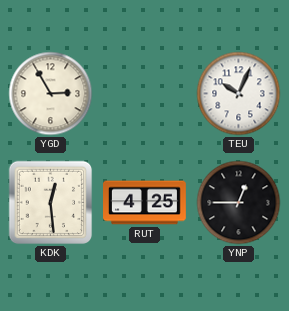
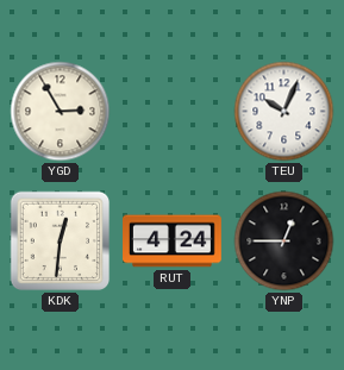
KDK: 12:29 -> 12:31 (61, 242)
RUT: 4:25 -> 4:24 (173, 242)
